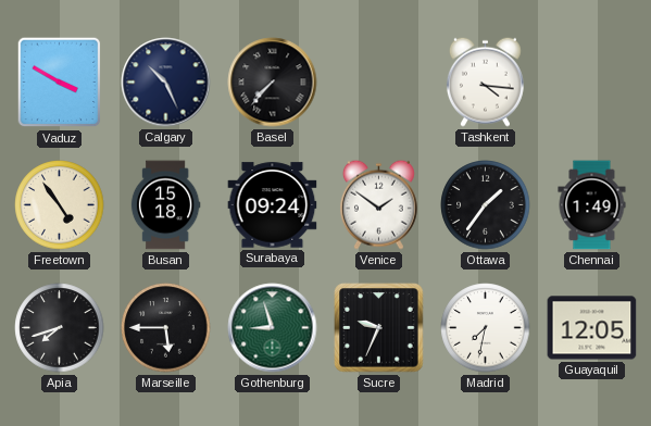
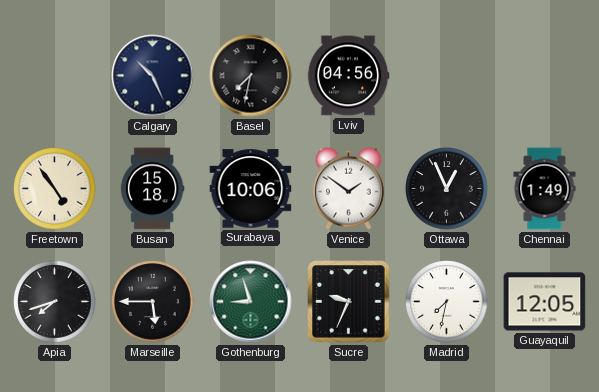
Vaduz: 3:50 -> none (60, 83)
Basel: 7:37 -> 7:32 (251, 76)
Lviv: none -> 04:56 (348, 76)
Tashkent: 4:16 -> none (485, 82)
Surabaya: 09:24 -> 10:06 (251, 189)
Ottawa: 1:36 -> 12:56 (447, 189)
